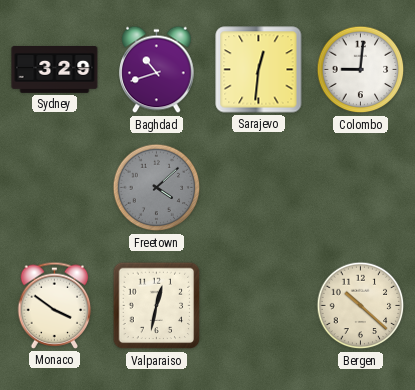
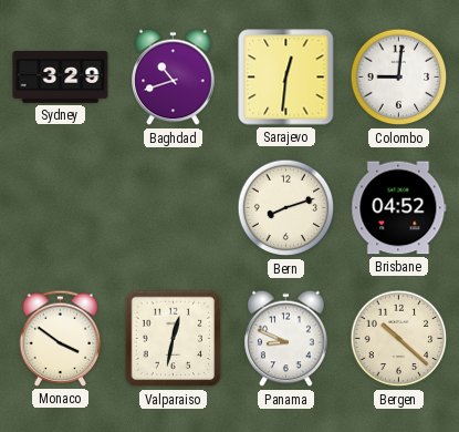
Freetown: 4:08 -> none (157, 188)
Bern: none -> 8:12 (286, 208)
Brisbane: none -> 04:52 (399, 208)
Panama: none -> 8:49 (286, 339)
